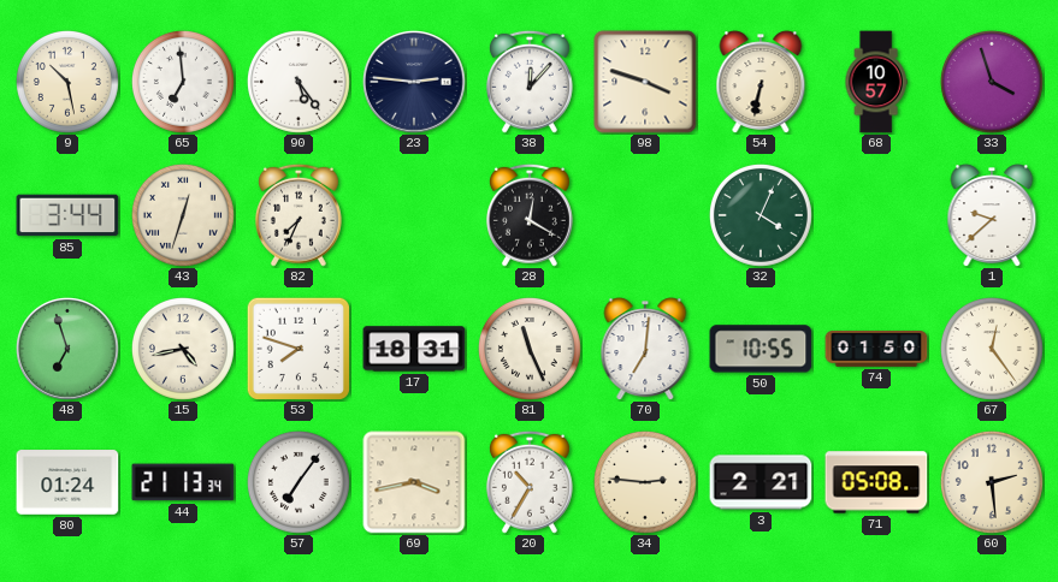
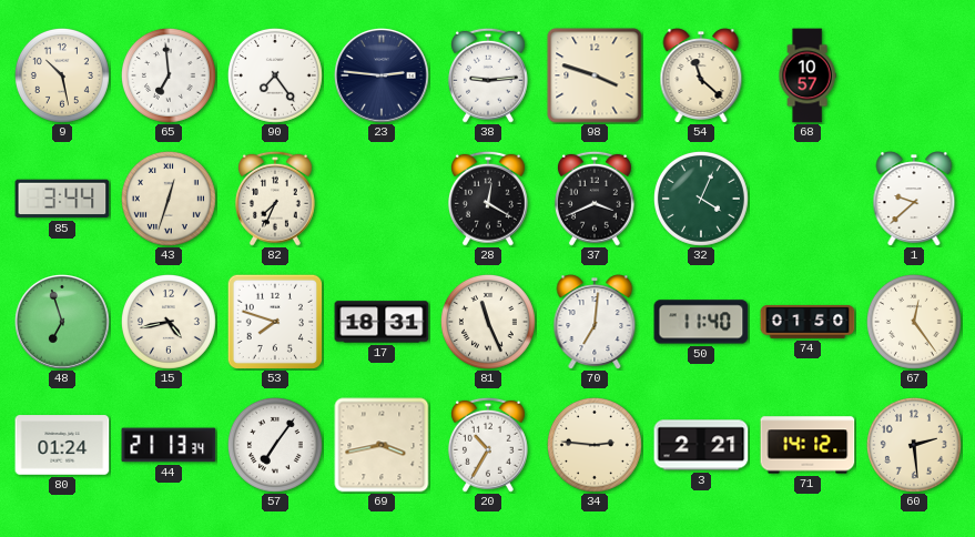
90: 5:24 -> 7:24 (275, 75)
38: 12:07 -> 9:14 (488, 75)
54: 6:32 -> 11:22 (701, 75)
33: 3:57 -> none (992, 82)
37: none -> 3:41 (595, 199)
50: 10:55 -> 11:40 (701, 322)
71: 05:08 -> 14:12 (808, 445)
